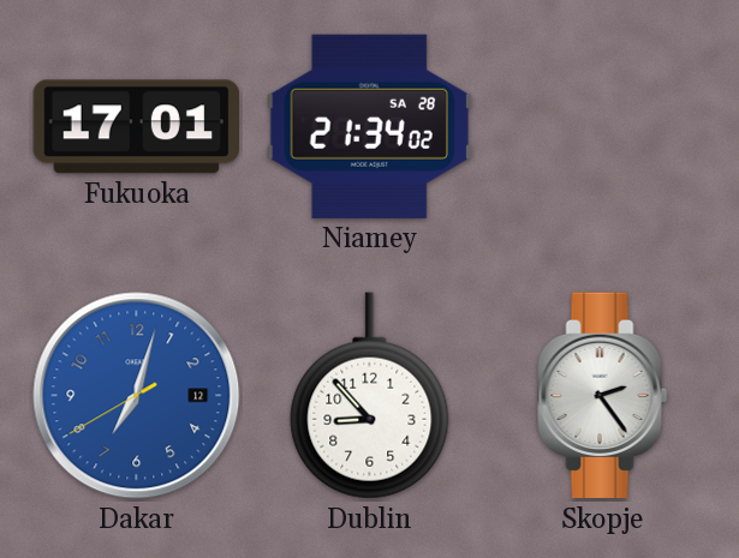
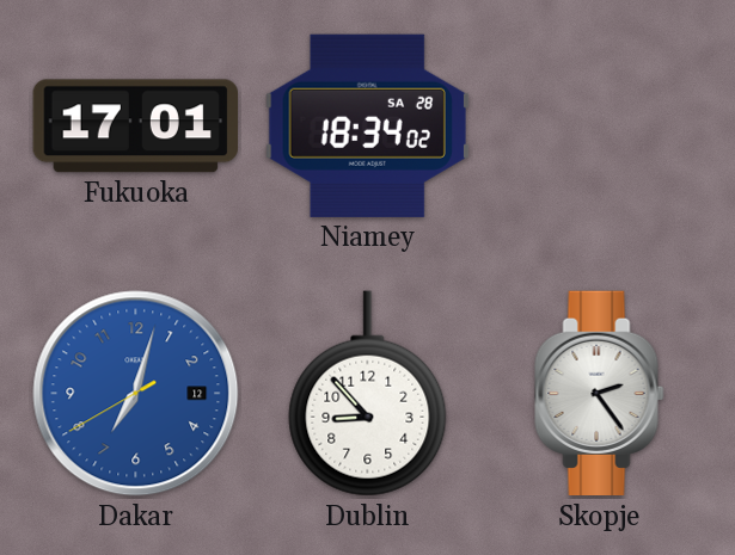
Niamey: 21:34 -> 18:34 (367, 125)
